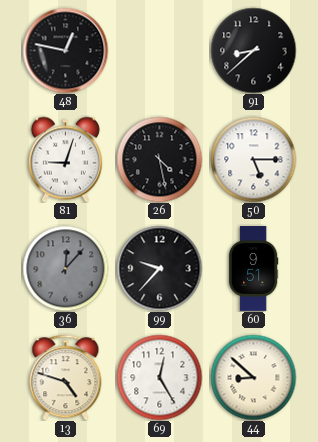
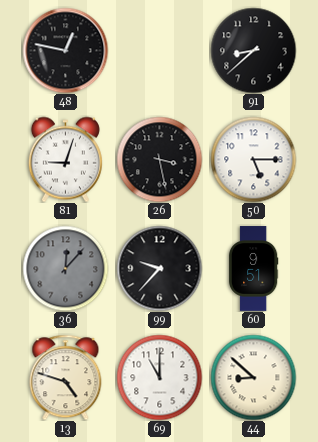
26: 4:28 -> 3:28 (159, 159)
69: 12:25 -> 11:00 (159, 377)
